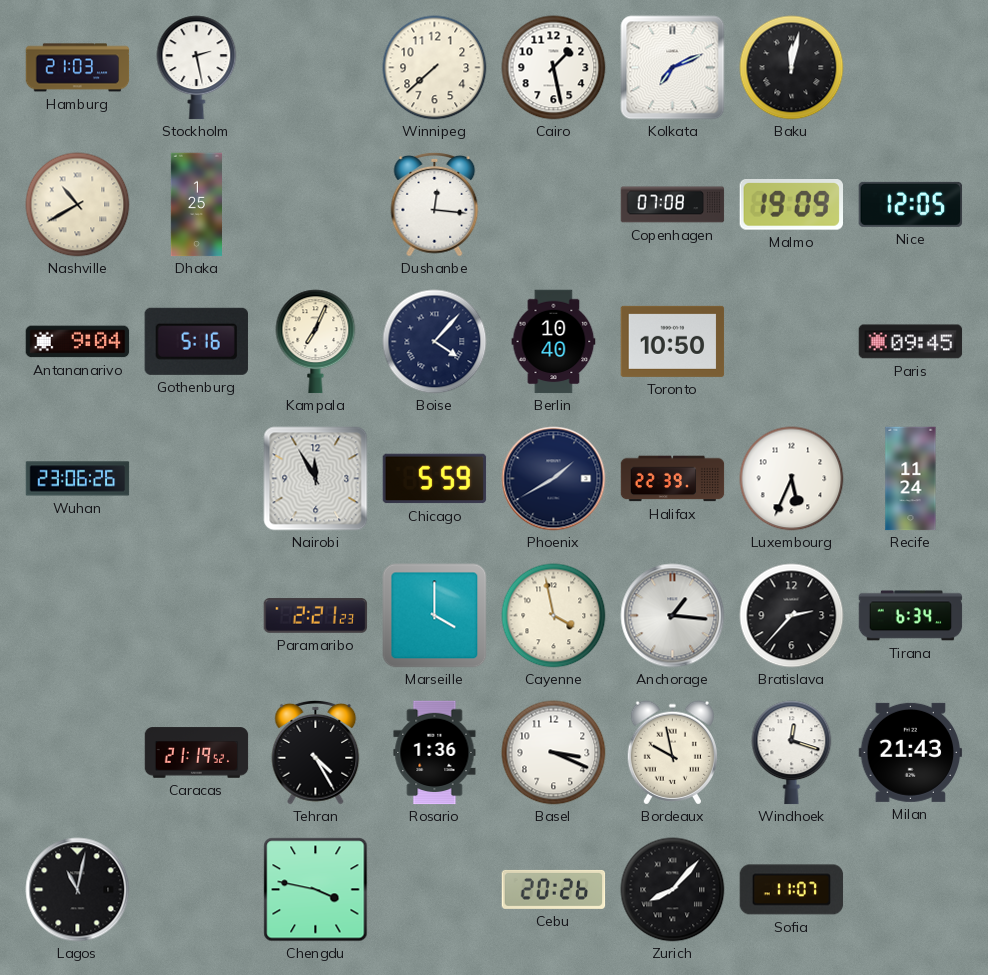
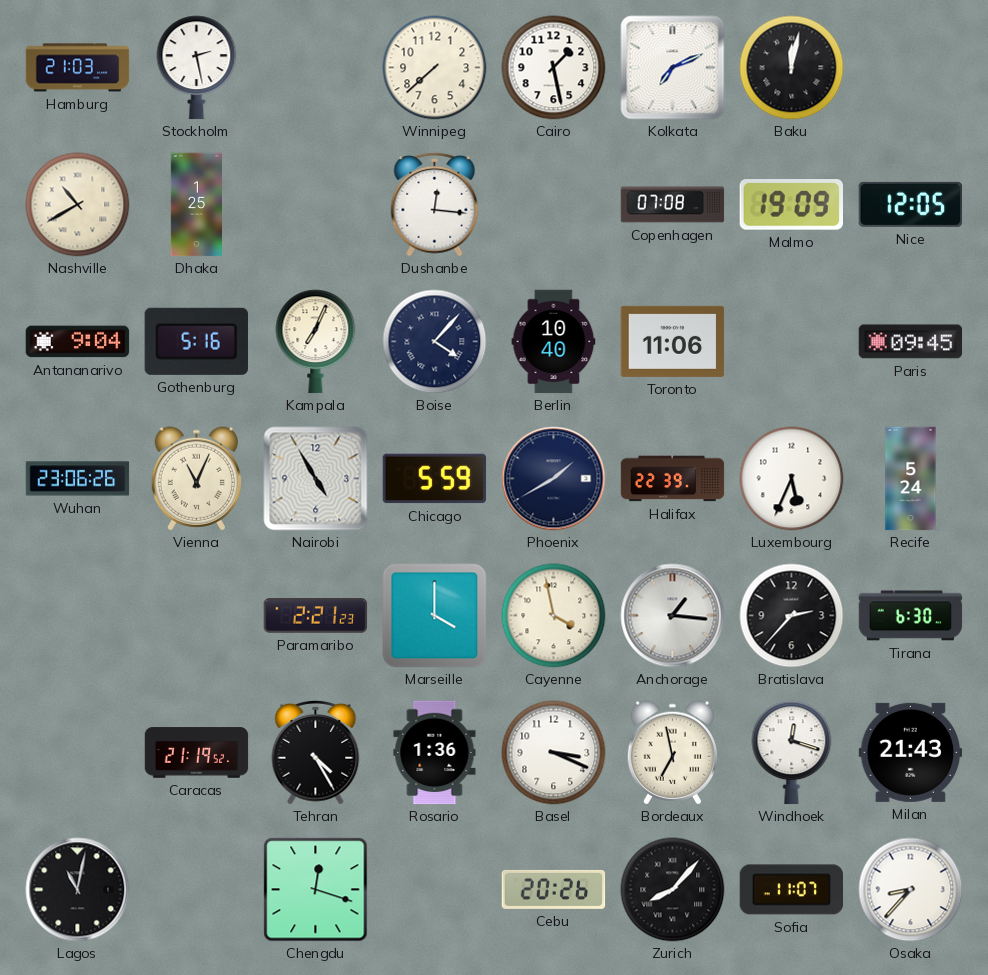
Toronto: 10:50 -> 11:06 (673, 341)
Vienna: none -> 11:04 (196, 479)
Nairobi: 11:55 -> 4:55 (316, 479)
Recife: 11:24 -> 5:24 (911, 479)
Tirana: 6:34 -> 6:30 (911, 616)
Bordeaux: 9:58 -> 6:58 (672, 753)
Chengdu: 3:47 -> 12:18 (316, 890)
Osaka: none -> 8:37 (911, 890)
